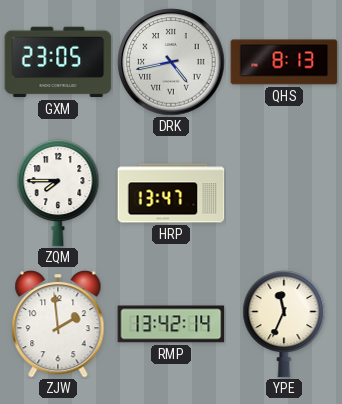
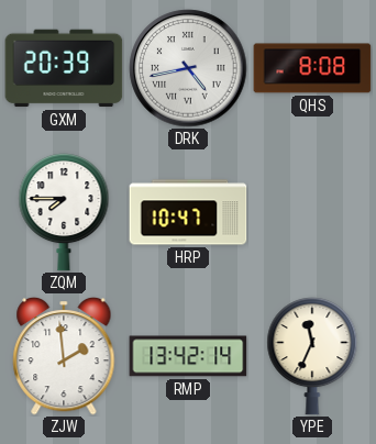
GXM: 23:05 -> 20:39 (64, 68)
QHS: 8:13 -> 8:08 (312, 68)
HRP: 13:47 -> 10:47 (188, 212)
